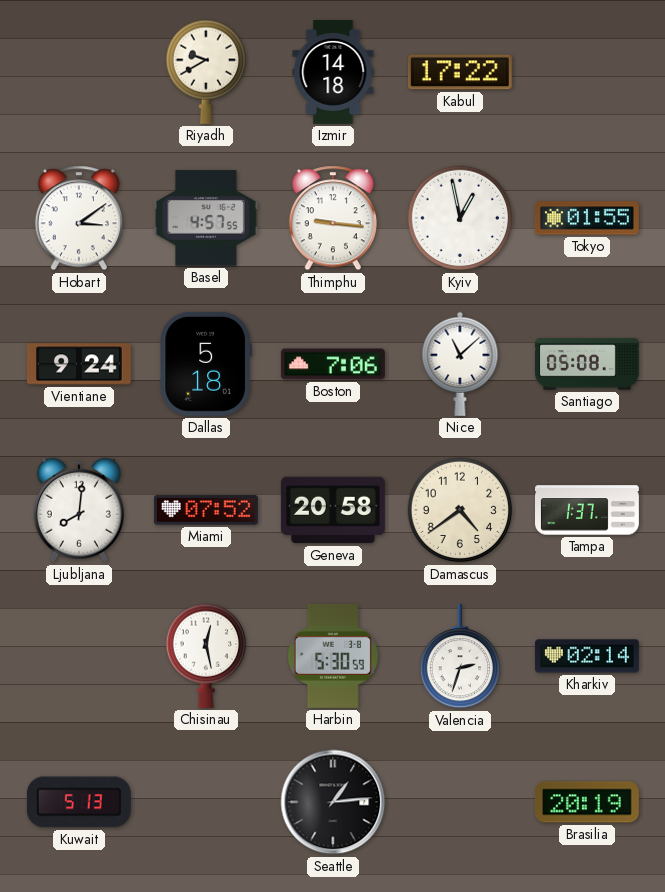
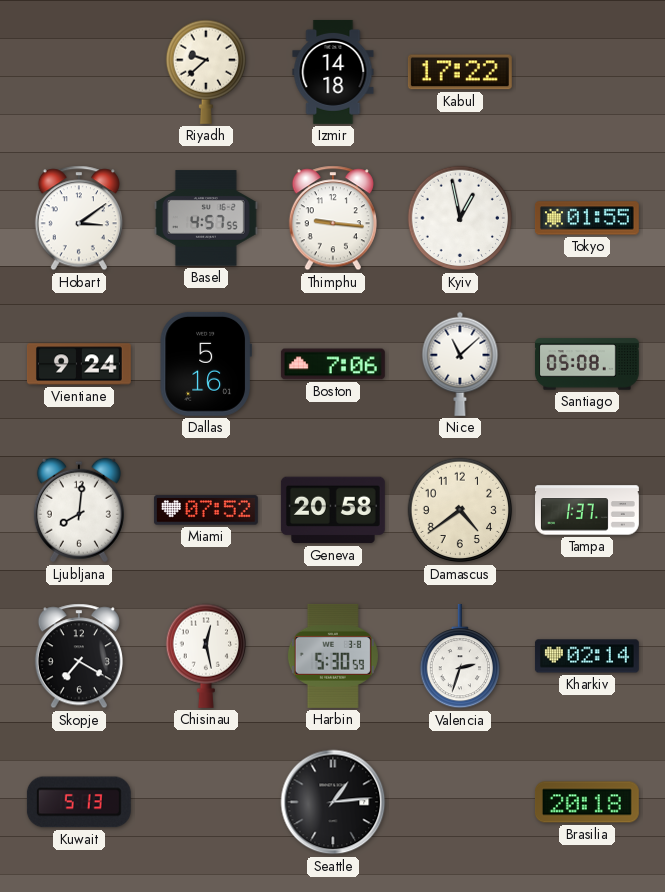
Riyadh: 9:40 -> 9:38 (205, 72)
Dallas: 5:18 -> 5:16 (206, 364)
Skopje: none -> 7:20 (79, 656)
Brasilia: 20:19 -> 20:18 (587, 802)
